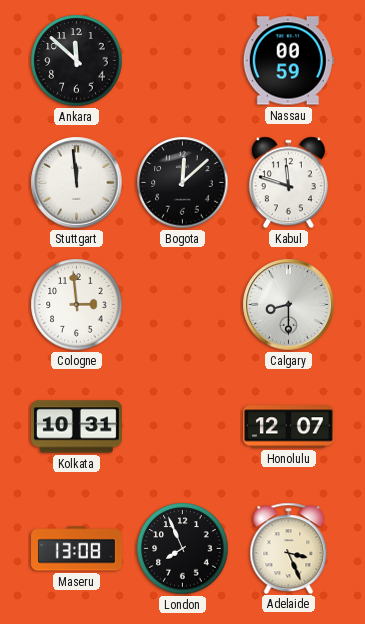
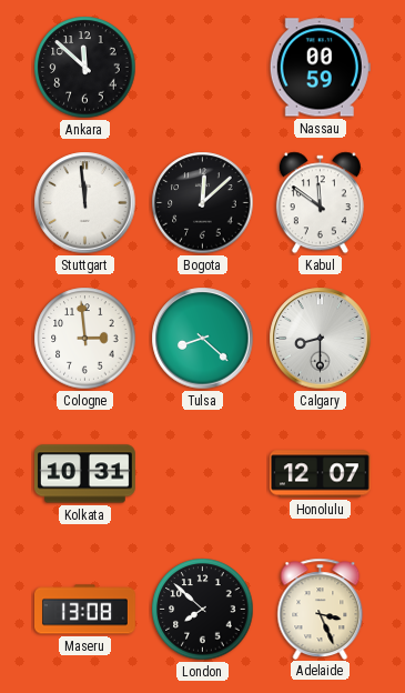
Kabul: 11:48 -> 11:51 (320, 203)
Tulsa: none -> 8:22 (203, 339)
London: 7:56 -> 7:52 (203, 610)
